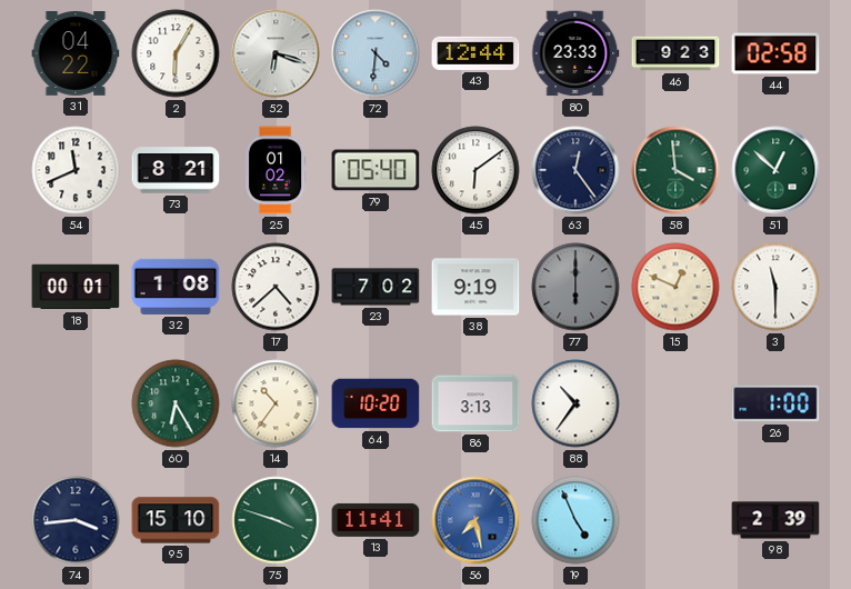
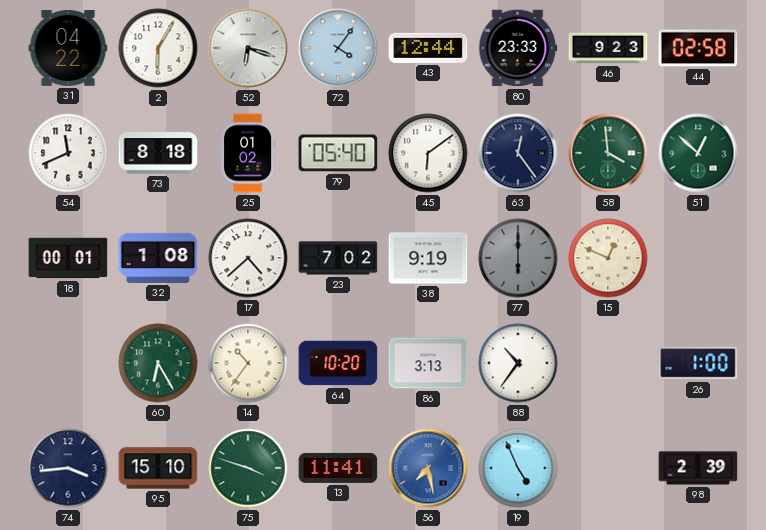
72: 4:31 -> 4:06 (338, 48)
73: 8:21 -> 8:18 (158, 153)
3: 11:30 -> none (775, 287)
